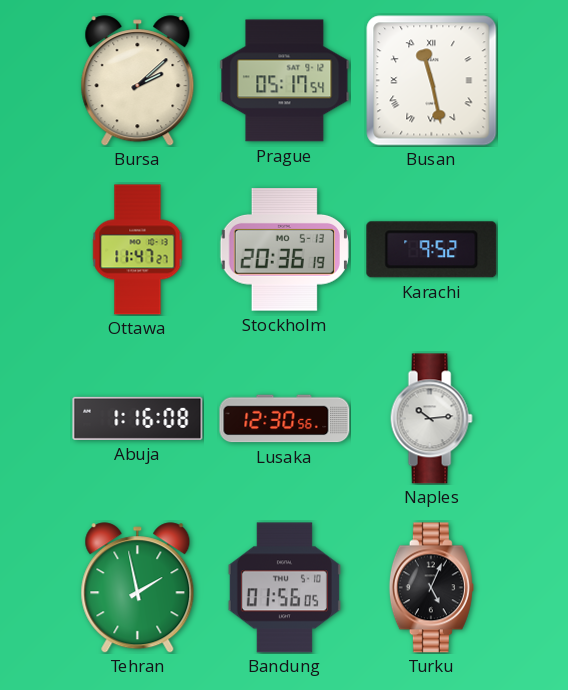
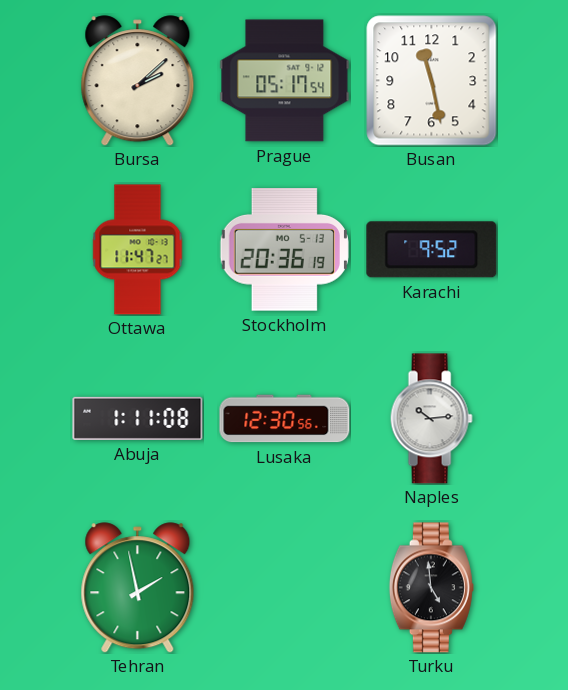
Busan numerals: Roman -> Arabic (432, 81)
Abuja: 1:16 -> 1:11 (138, 418)
Bandung: 01:56 -> none (284, 588)
Turku: 5:04 -> 4:59 (431, 588)
